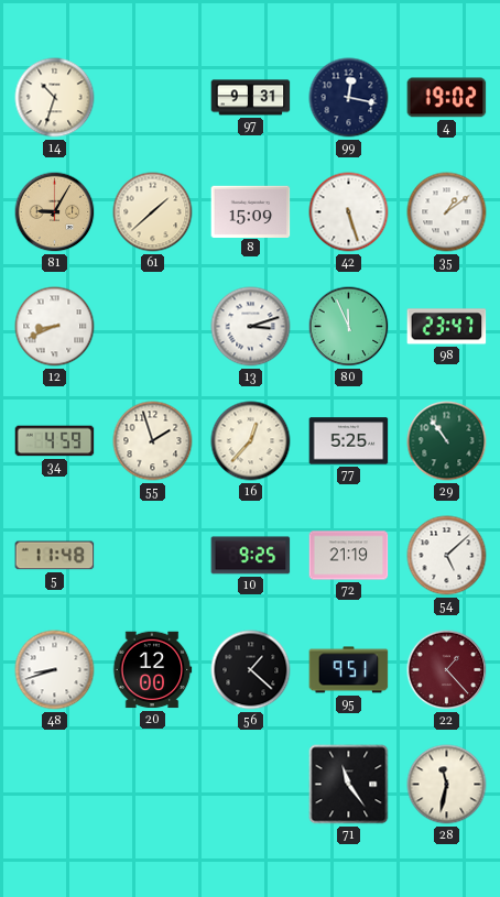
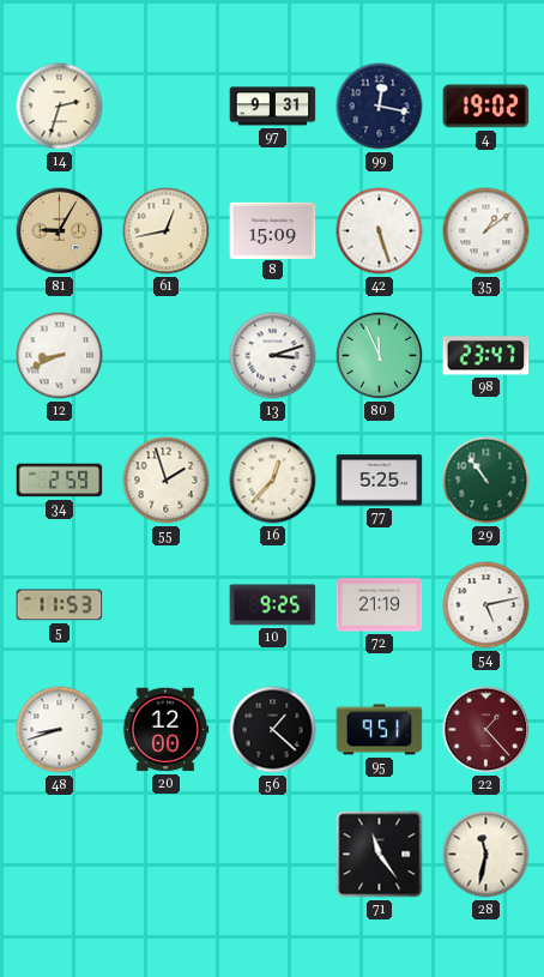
14: 10:33 -> 2:33 (60, 107)
61: 1:38 -> 12:43 (167, 231)
34: 4:59 -> 2:59 (60, 481)
5: 11:48 -> 11:53 (60, 605)
54: 5:08 -> 5:13 (486, 605)
